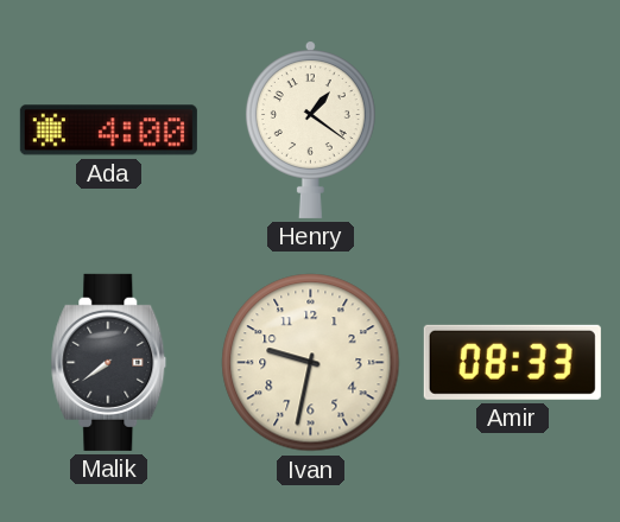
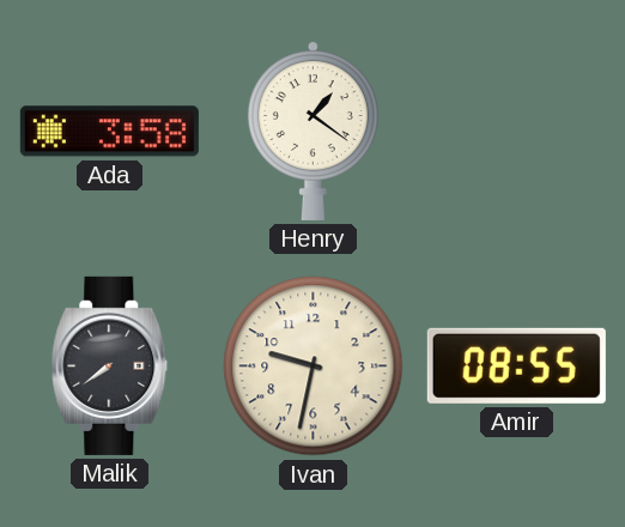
Ada: 4:00 -> 3:58 (109, 132)
Amir: 08:33 -> 08:55 (516, 365)
